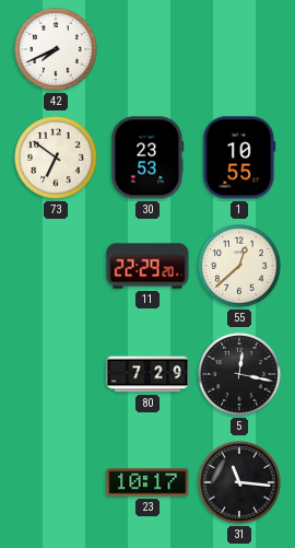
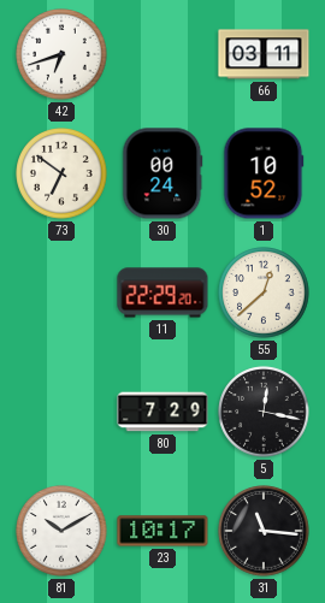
42: 7:41 -> 6:42 (61, 54)
66: none -> 03:11 (264, 54)
30: 23:53 -> 00:24 (162, 173)
1: 10:55 -> 10:52 (264, 173)
81: none -> 10:10 (61, 531)
